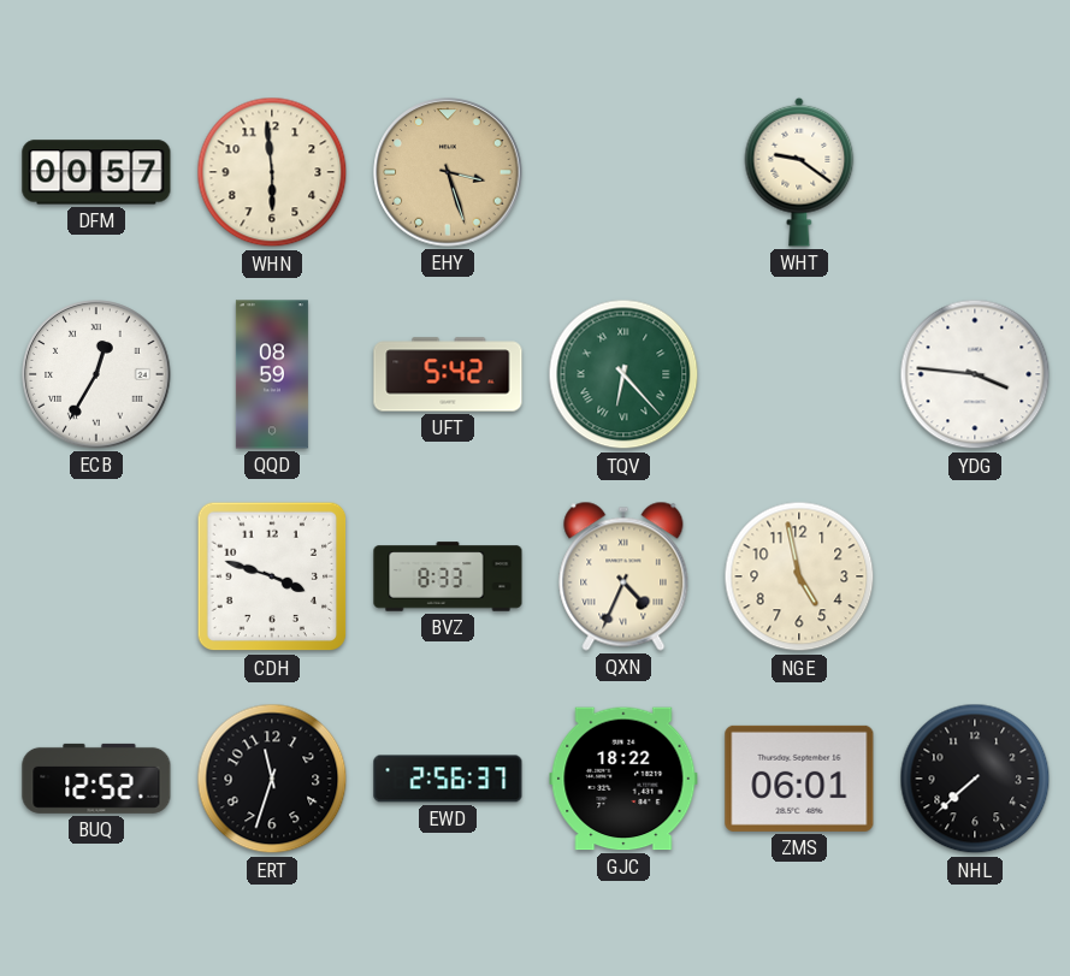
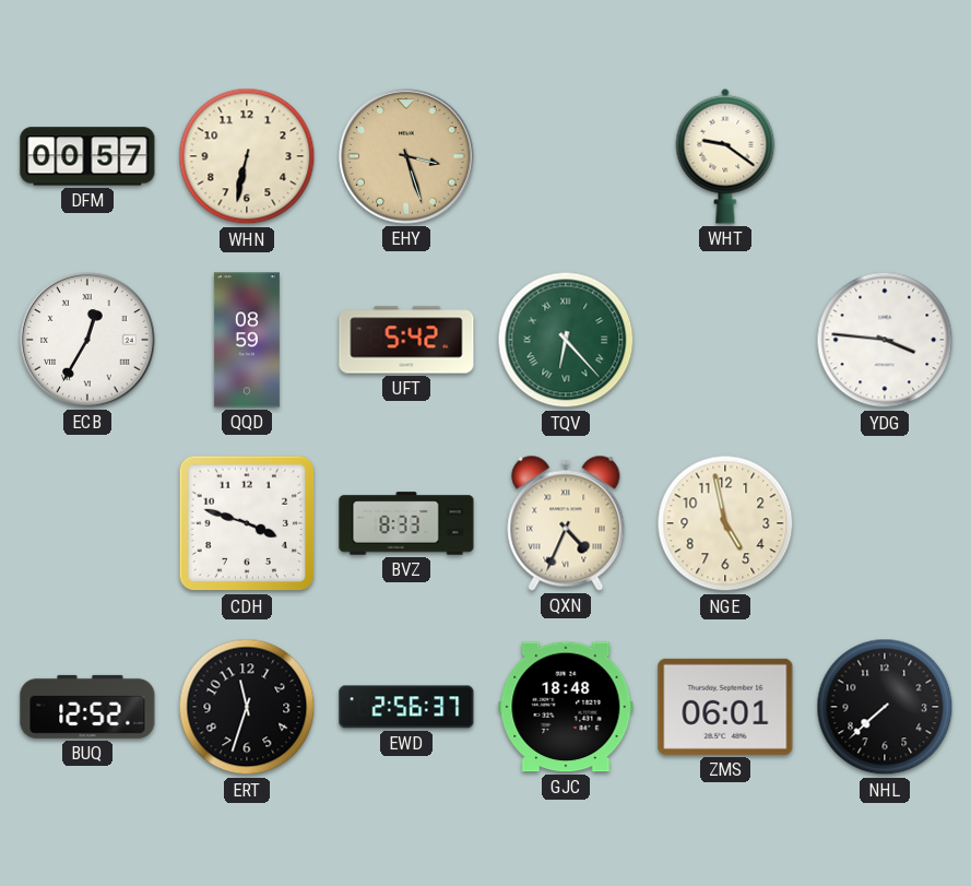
WHN: 5:59 -> 6:32 (247, 156)
GJC: 18:22 -> 18:48 (566, 707)
